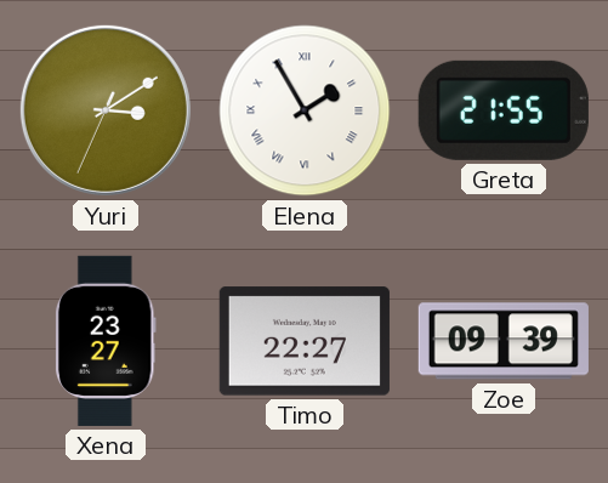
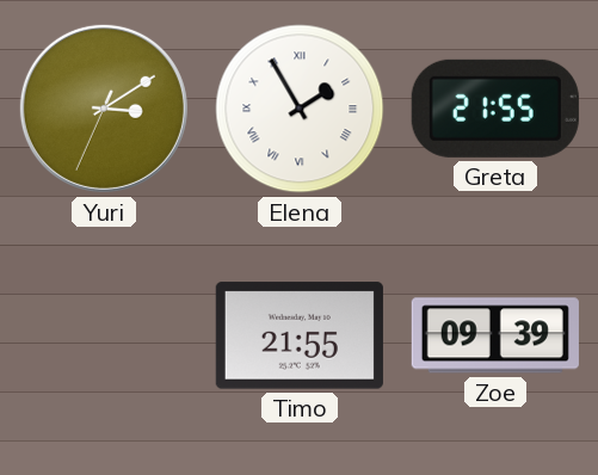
Xena: 23:27 -> none (107, 341)
Timo: 22:27 -> 21:55 (300, 335)
